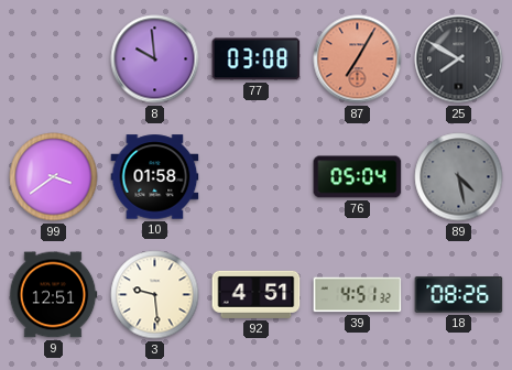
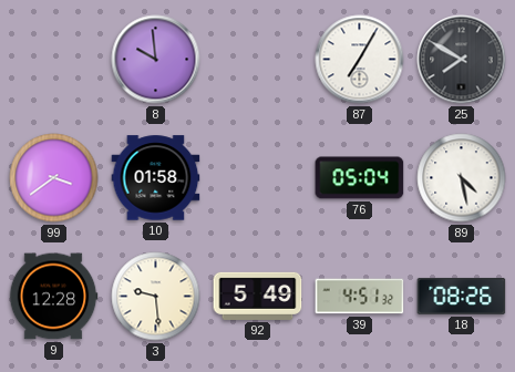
77: 03:08 -> none (257, 59)
87 dial: salmon -> white (360, 60)
89 dial: grey -> white (462, 178)
9: 12:51 -> 12:28 (53, 297)
92: 4:51 -> 5:49 (258, 296)
